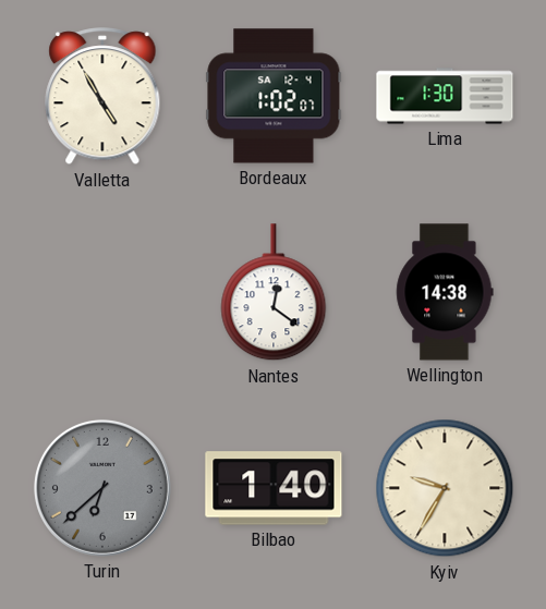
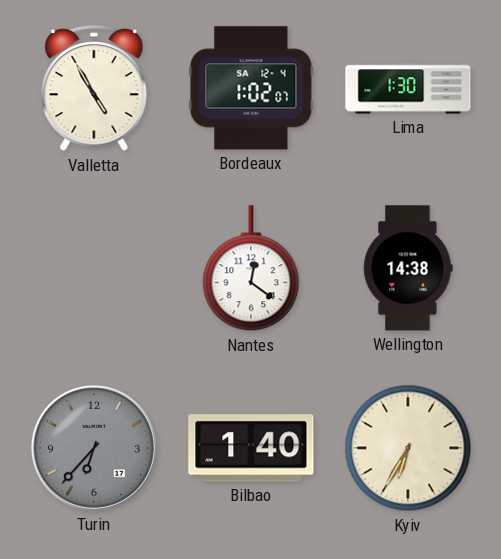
Turin: 6:38 -> 6:37 (94, 448)
Kyiv: 9:35 -> 6:35 (408, 448)
